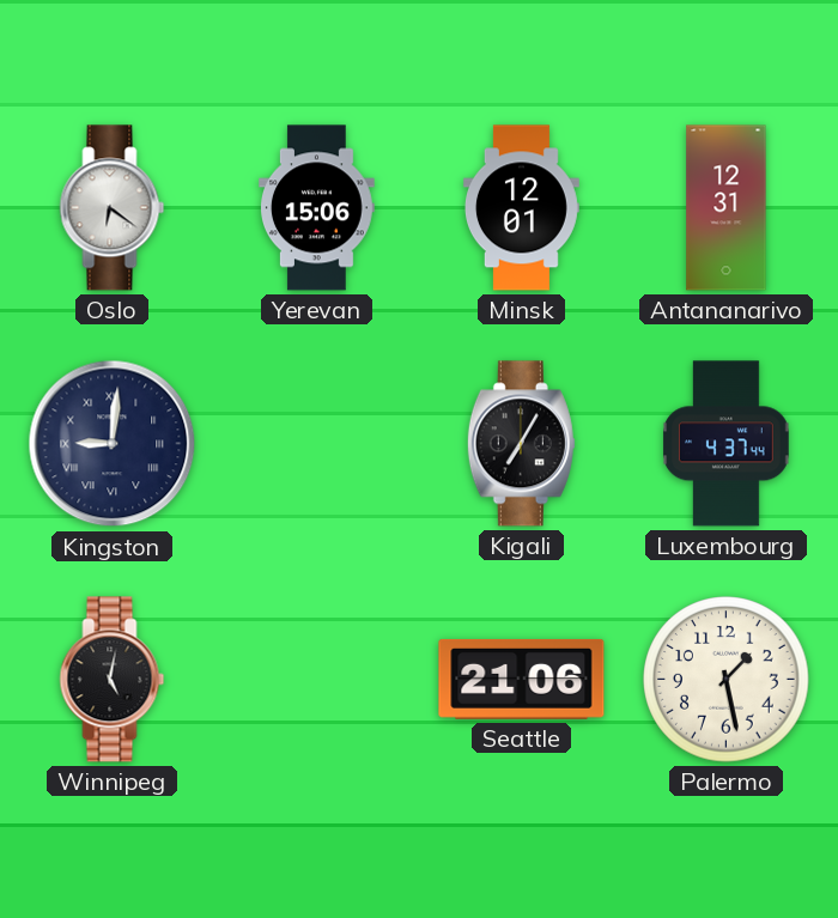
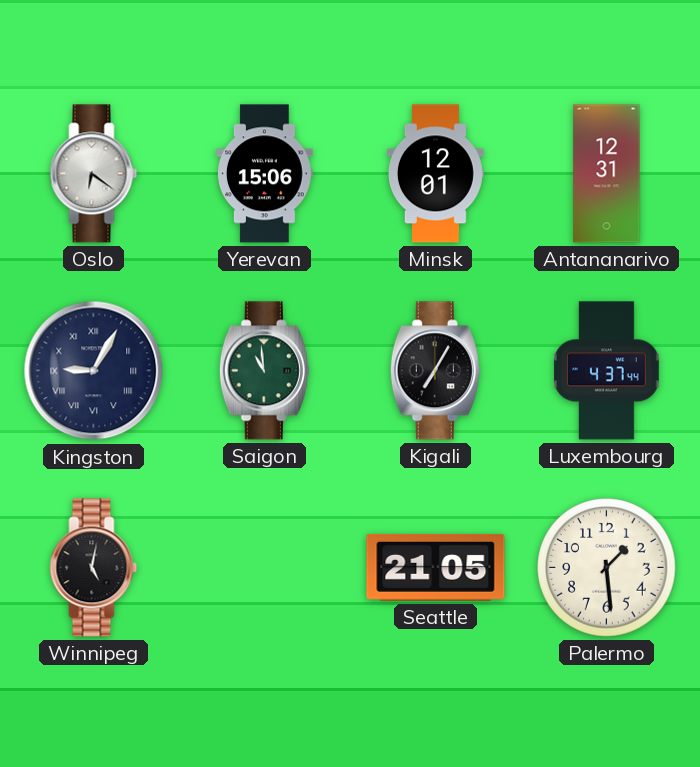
Kingston: 9:01 -> 9:05 (94, 371)
Saigon: none -> 10:59 (264, 371)
Seattle: 21:06 -> 21:05 (436, 567)
Palermo: 1:28 -> 1:29 (607, 568)
